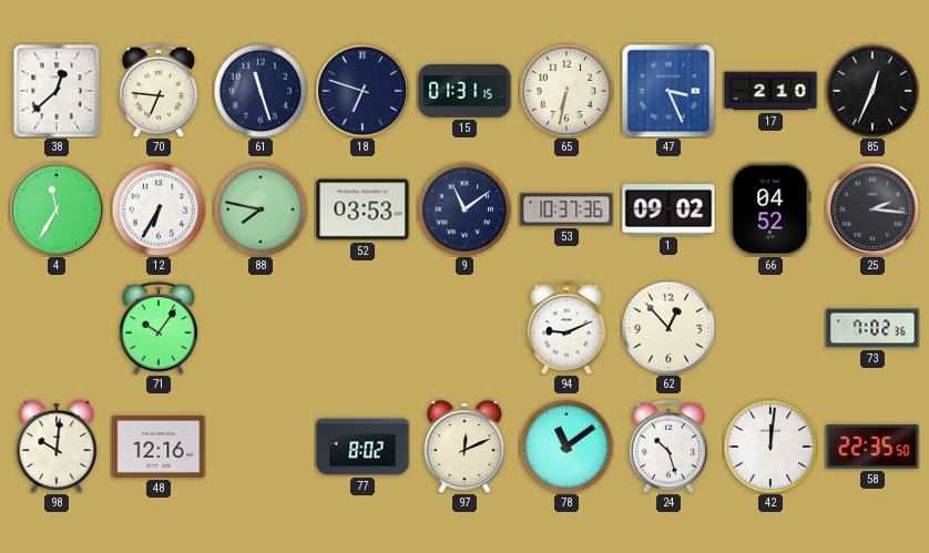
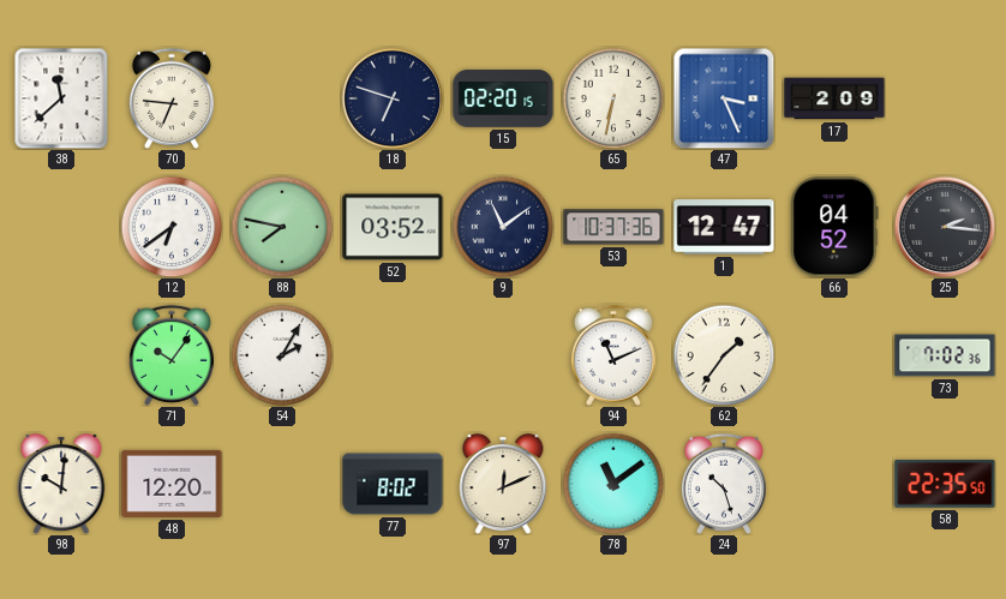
38: 12:38 -> 11:38 (61, 98)
61: 11:27 -> none (261, 91)
15: 01:31 -> 02:20 (503, 98)
17: 2:10 -> 2:09 (834, 98)
85: 12:34 -> none (872, 91)
4: 11:35 -> none (57, 209)
12: 6:35 -> 6:39 (172, 227)
52: 03:53 -> 03:52 (393, 227)
1: 09:02 -> 12:47 (724, 227)
54: none -> 2:05 (282, 355)
94: 9:11 -> 11:11 (613, 355)
62: 12:53 -> 1:36 (724, 355)
48: 12:16 -> 12:20 (172, 484)
42: 12:01 -> none (770, 447)
